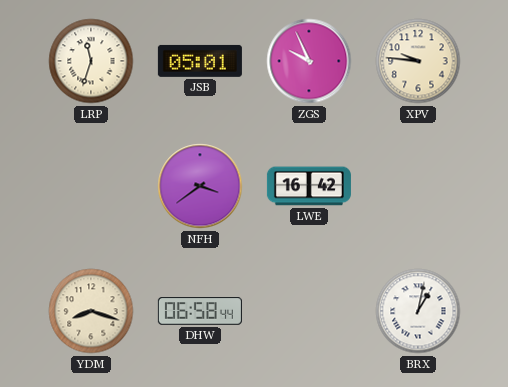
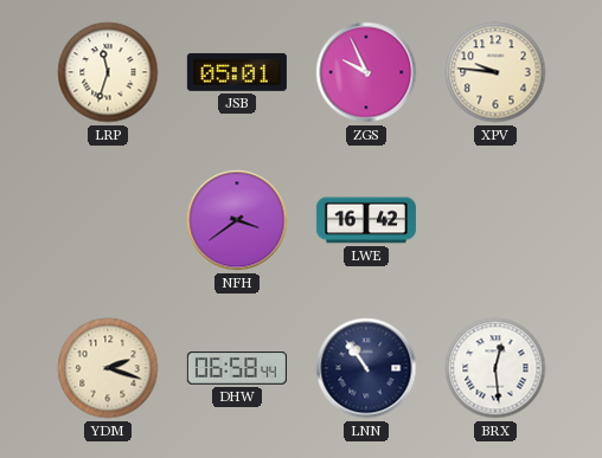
YDM: 8:18 -> 2:18 (108, 368)
LNN: none -> 10:54 (366, 368)
BRX: 1:02 -> 12:29 (495, 368)
